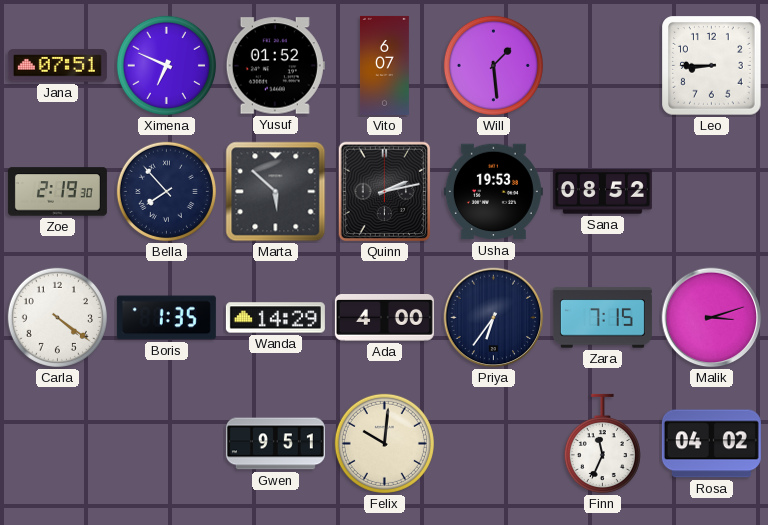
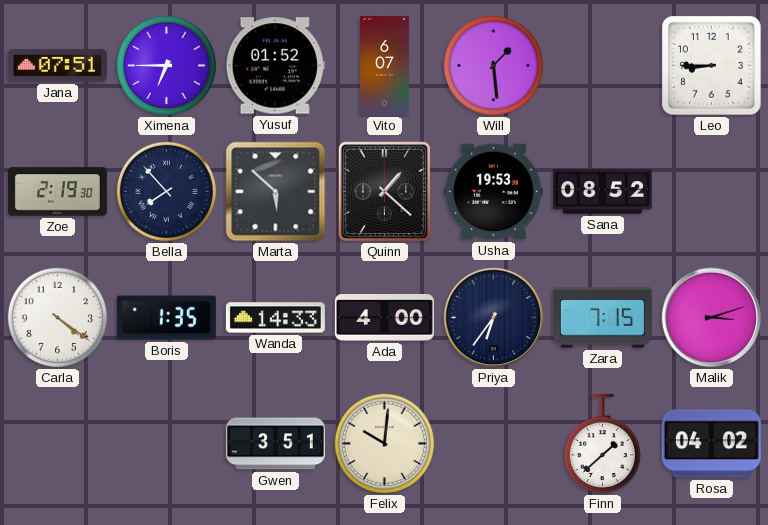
Ximena: 6:49 -> 6:45 (166, 65)
Quinn: 2:13 -> 1:22 (385, 192)
Wanda: 14:29 -> 14:33 (275, 318)
Gwen: 9:51 -> 3:51 (275, 444)
Finn: 11:34 -> 1:38 (602, 444)
